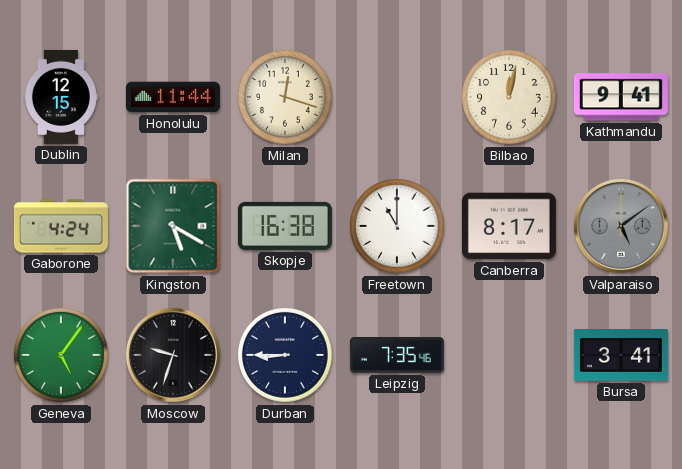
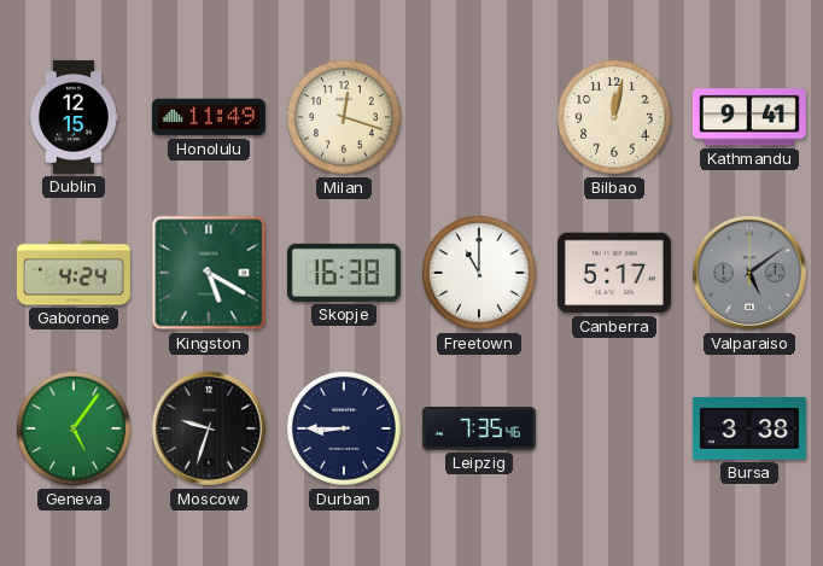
Honolulu: 11:44 -> 11:49 (209, 117)
Canberra: 8:17 -> 5:17 (614, 273)
Bursa: 3:41 -> 3:38 (749, 430)
